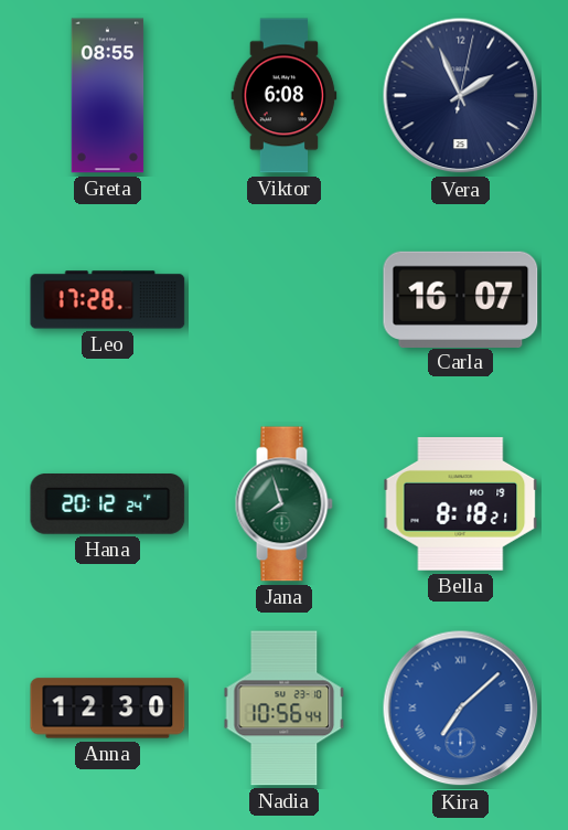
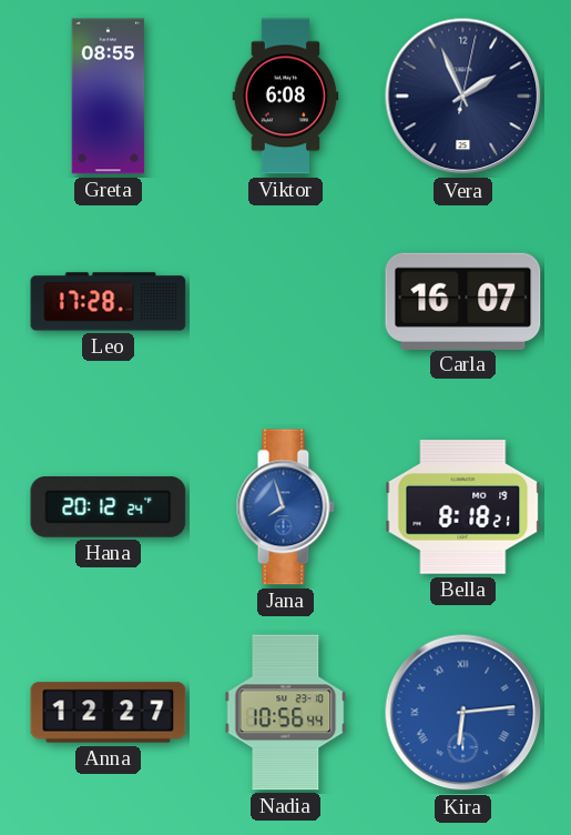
Jana dial: green -> blue (285, 507)
Anna: 12:30 -> 12:27 (109, 713)
Kira: 7:08 -> 6:14 (463, 713)
